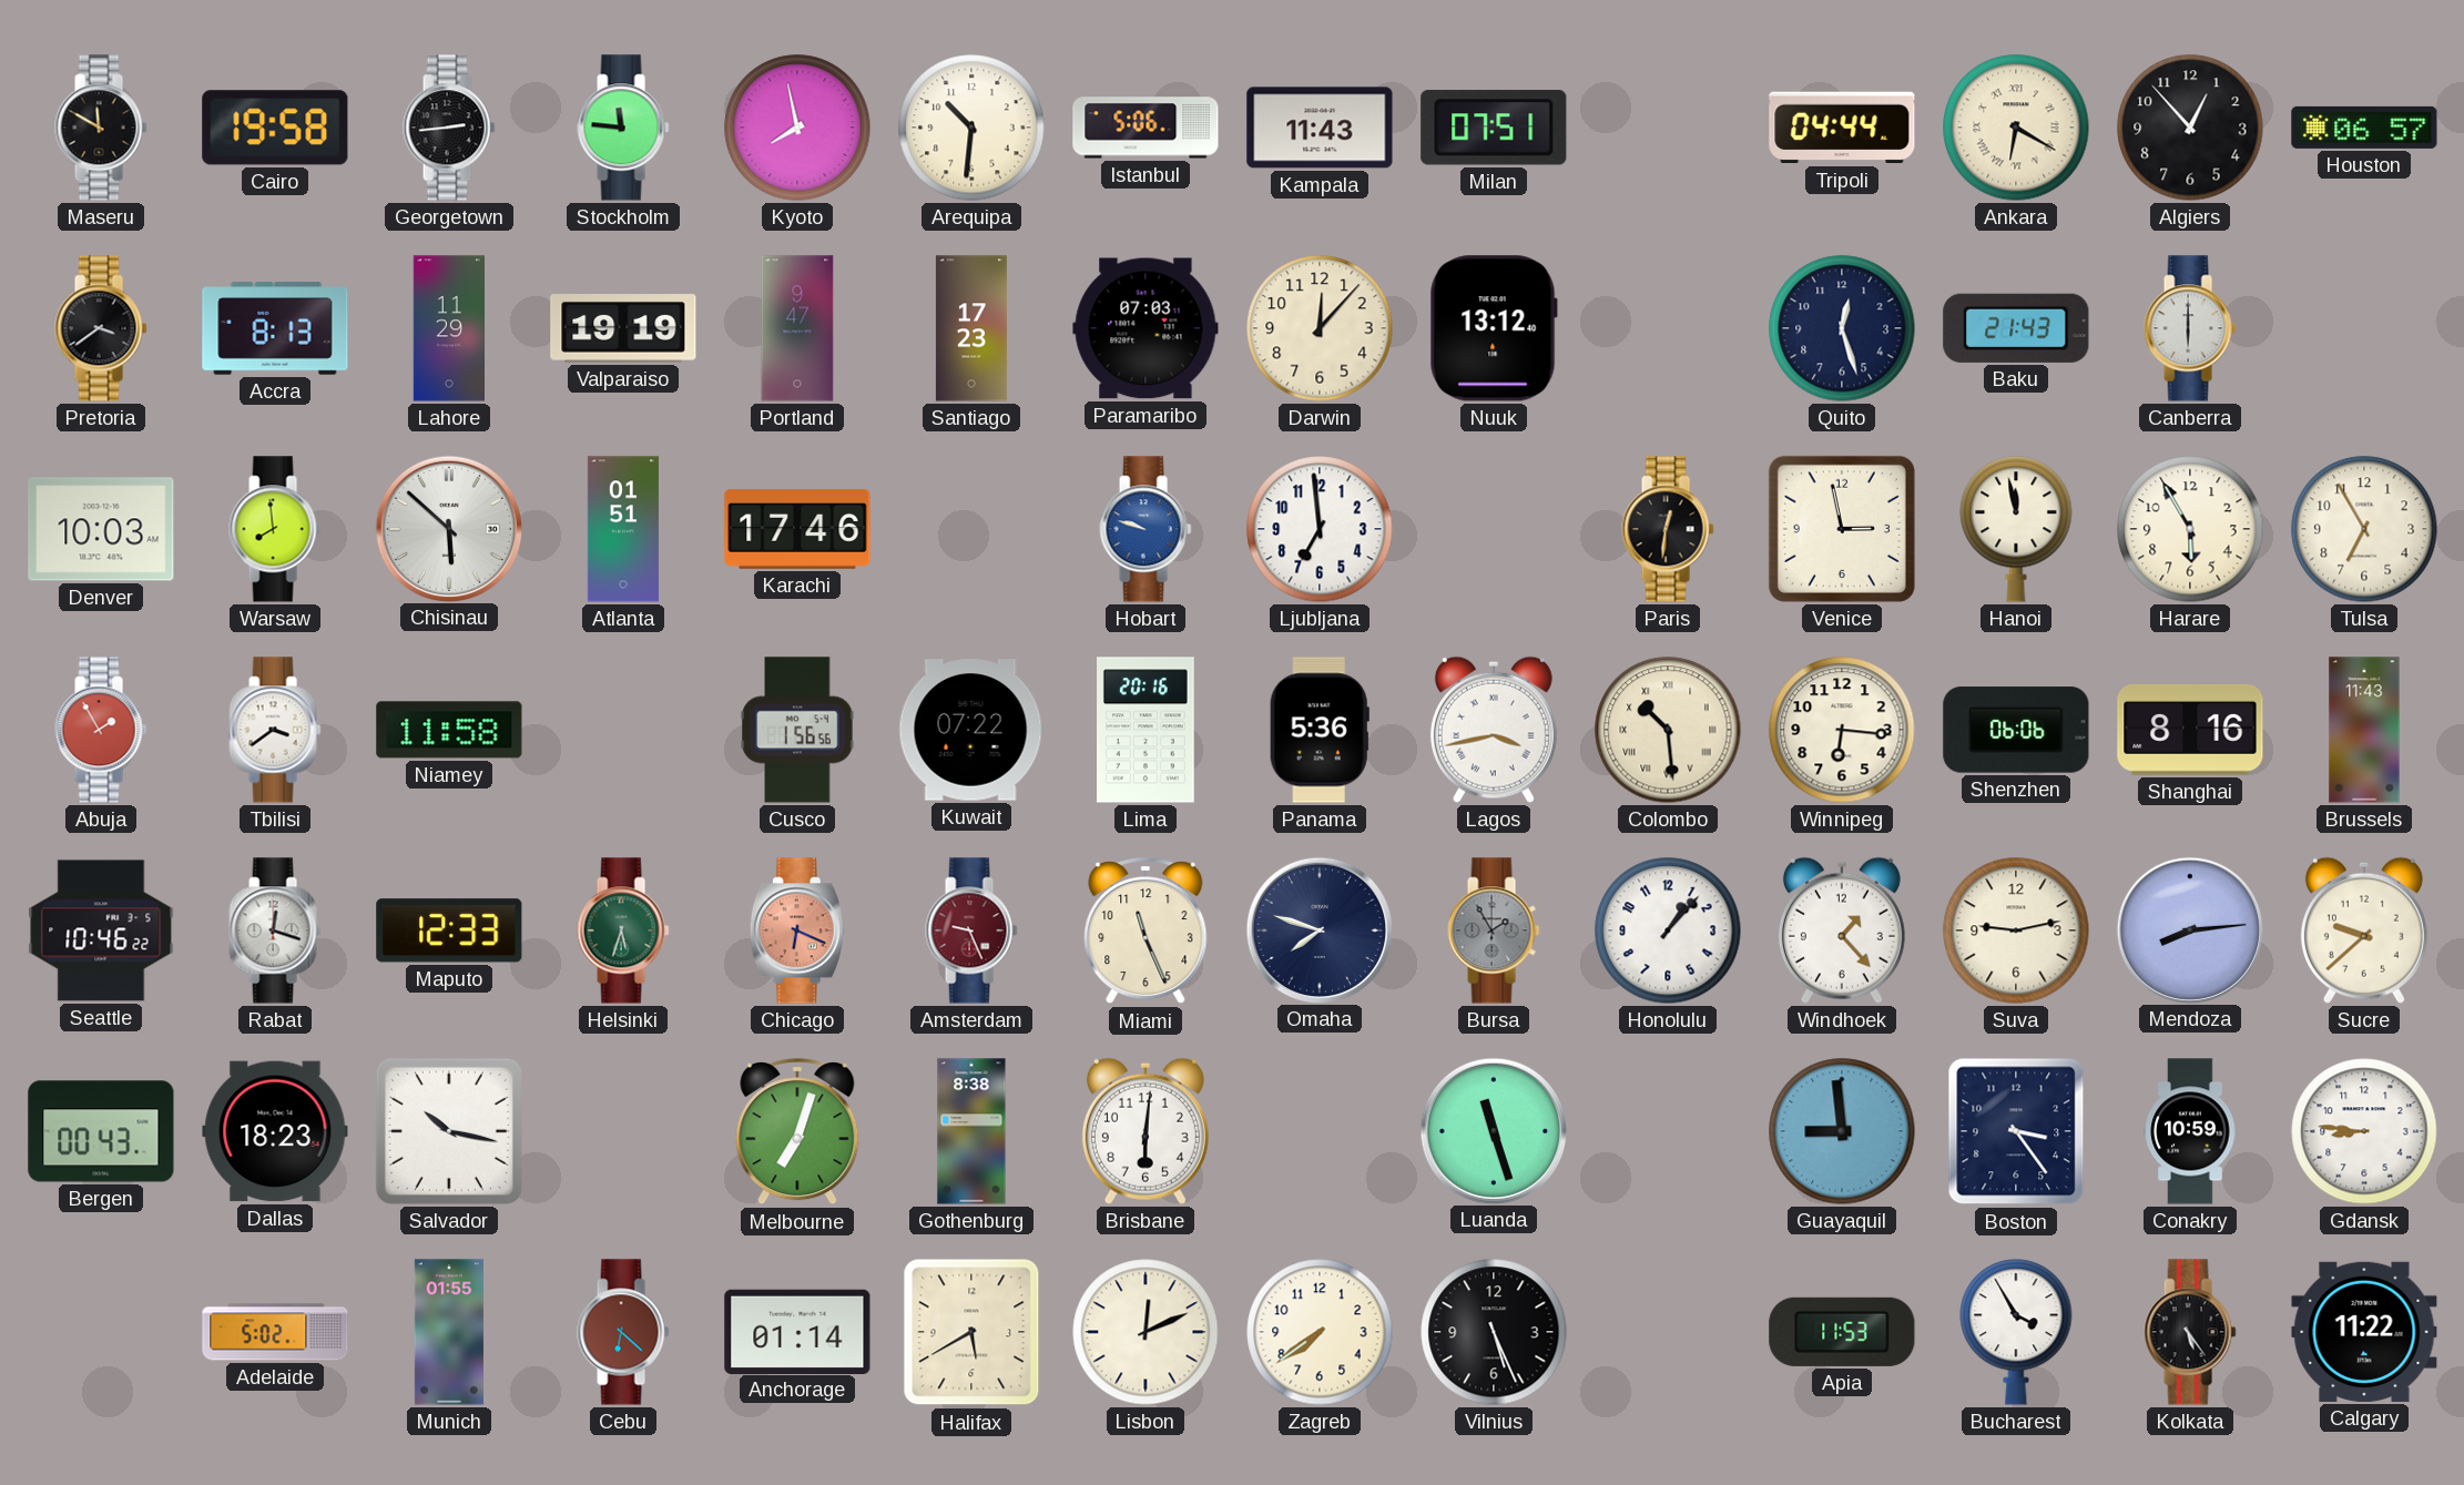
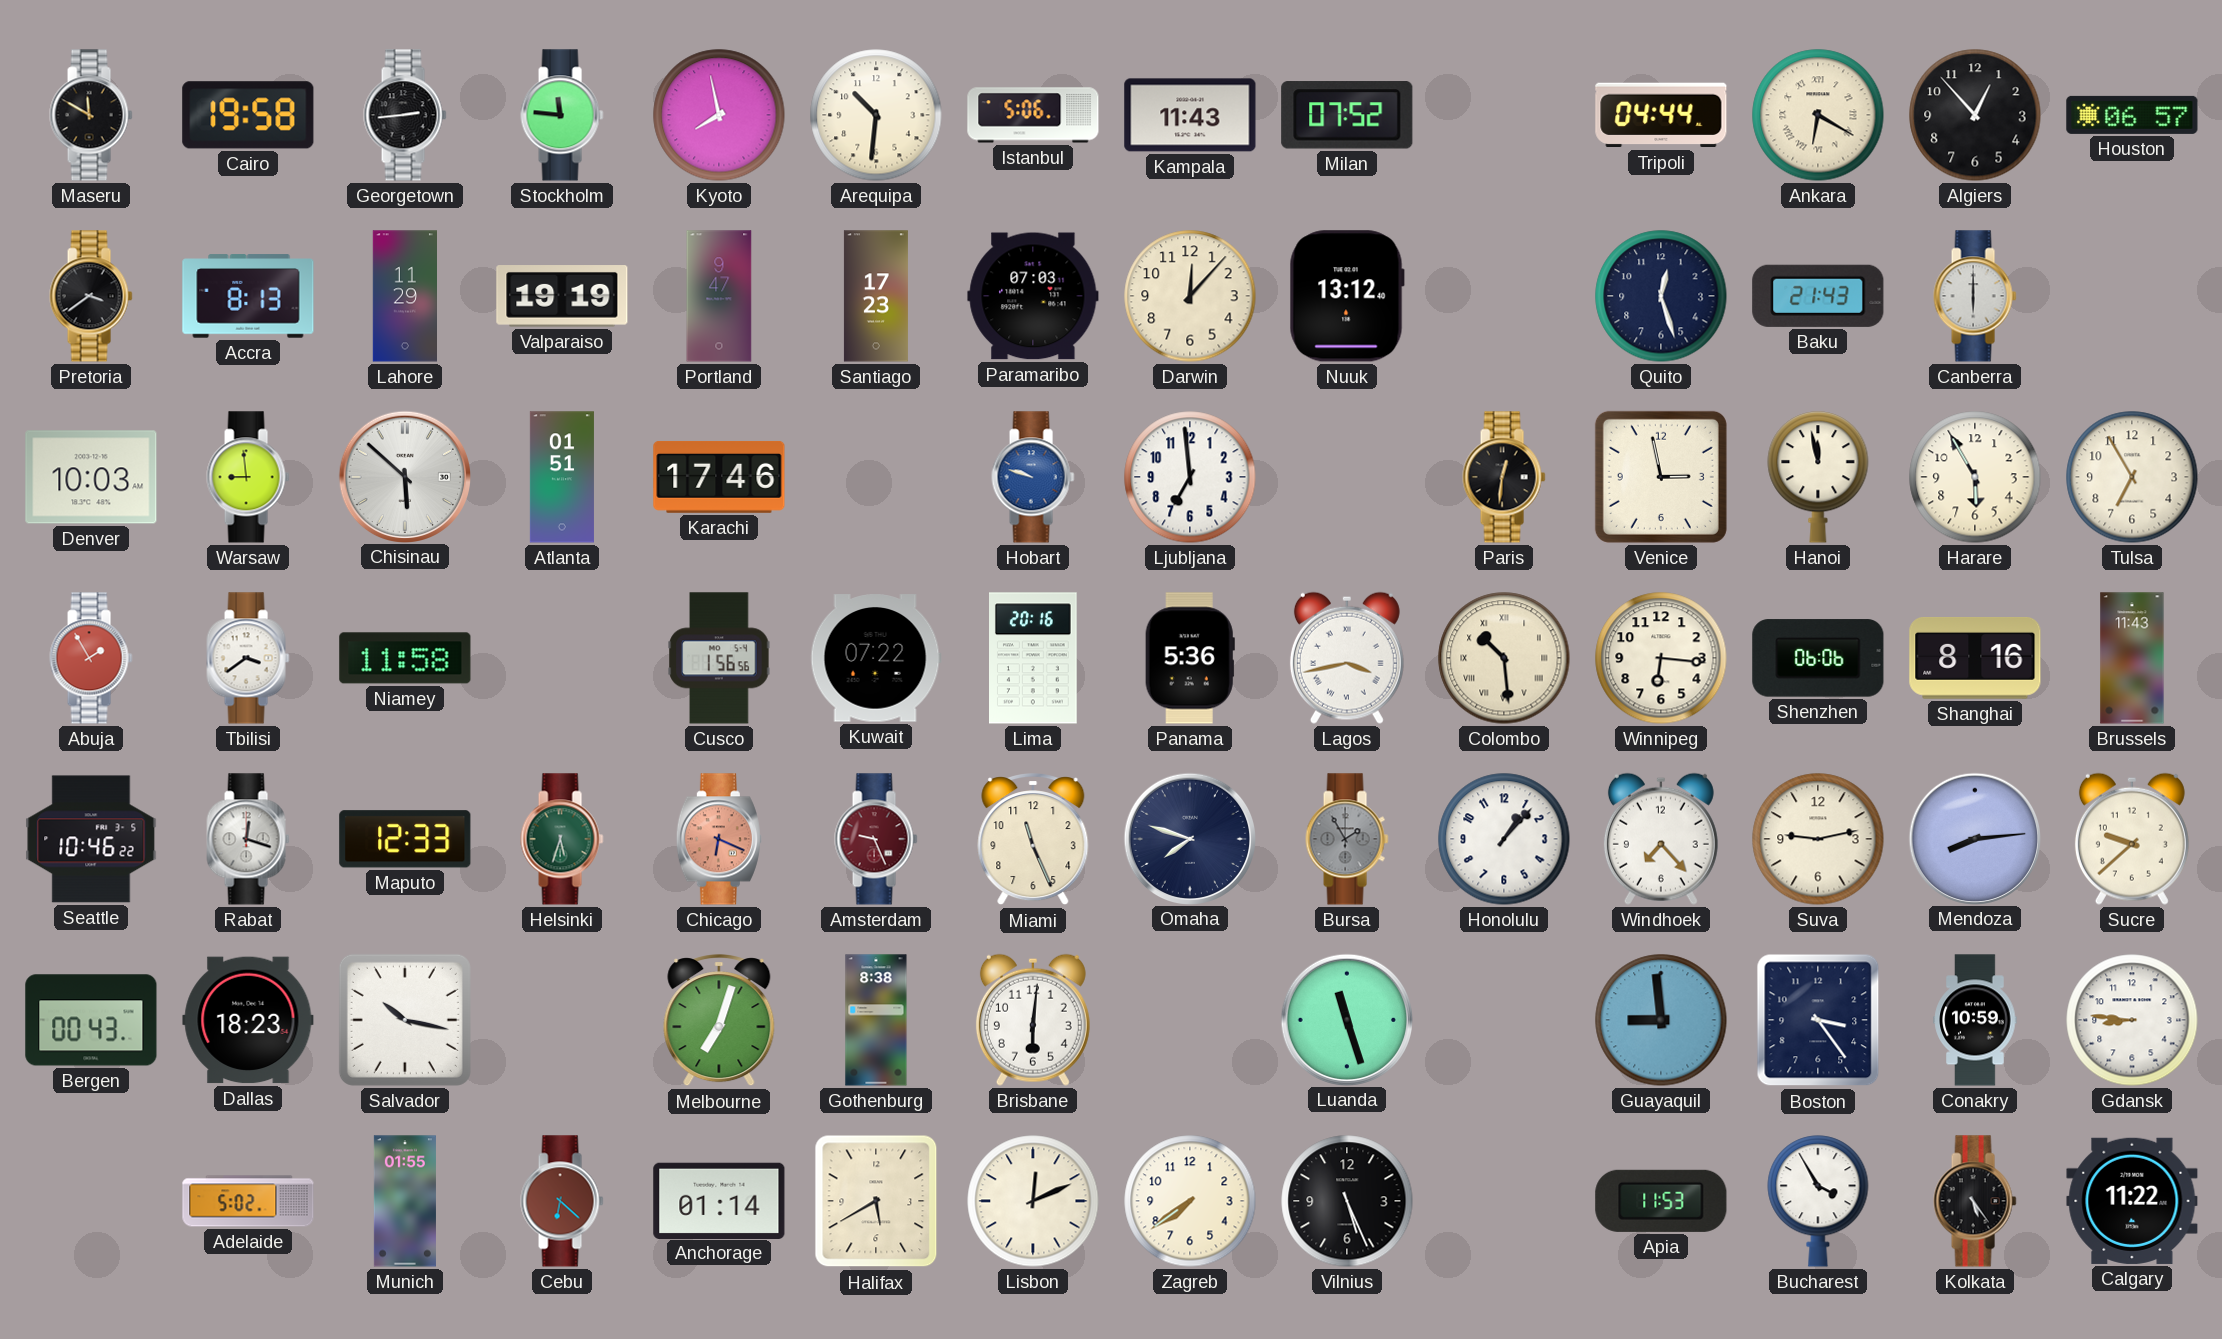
Milan: 07:51 -> 07:52 (1347, 116)
Warsaw: 7:59 -> 8:59 (248, 477)
Windhoek: 1:23 -> 7:23 (1661, 839)
